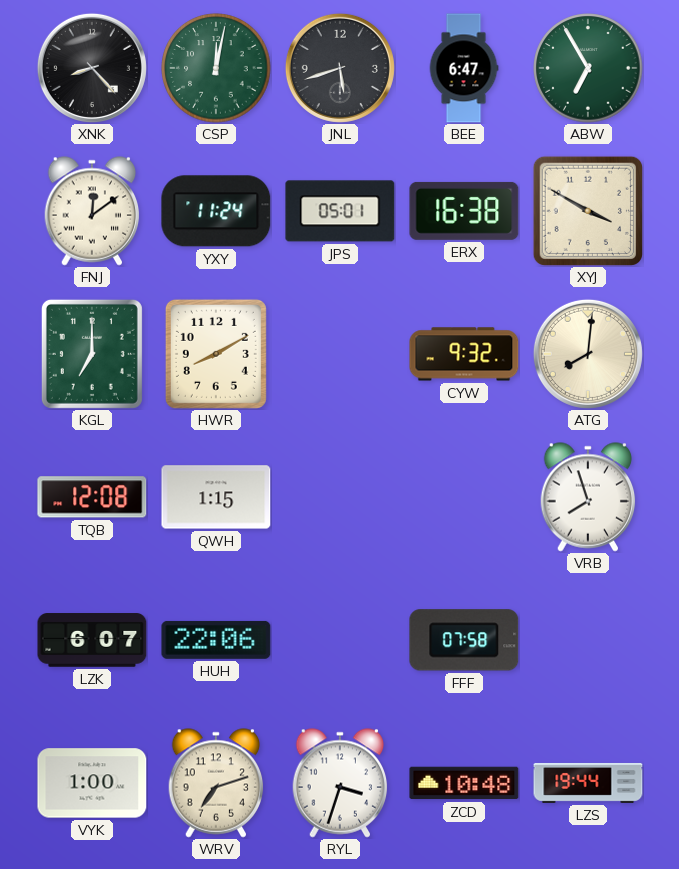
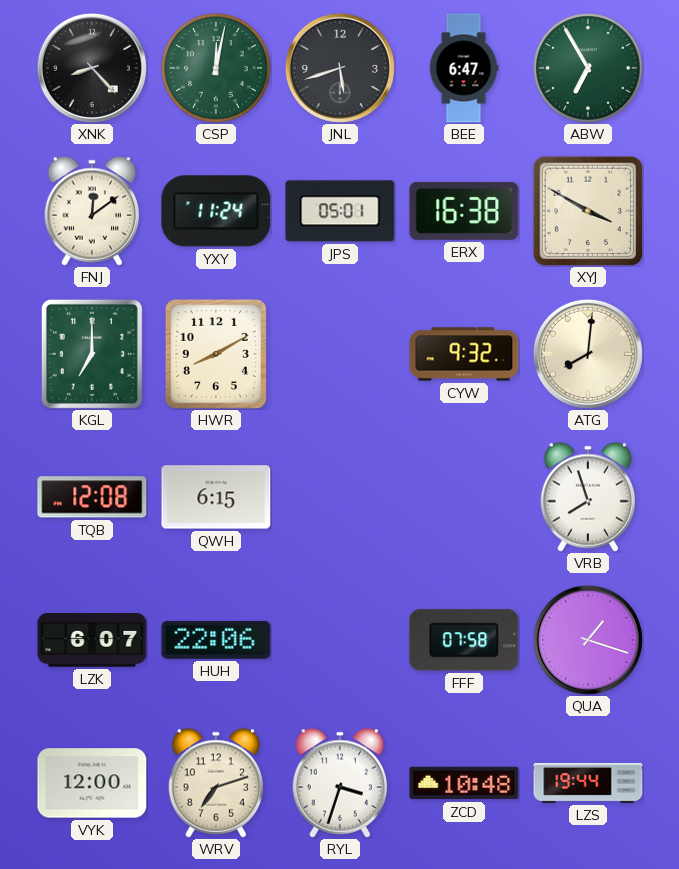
QWH: 1:15 -> 6:15 (216, 497)
QUA: none -> 1:18 (588, 640)
VYK: 1:00 -> 12:00 (92, 783)
